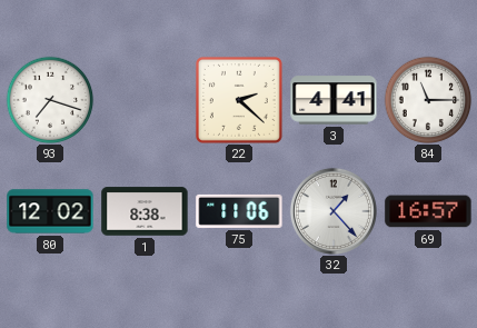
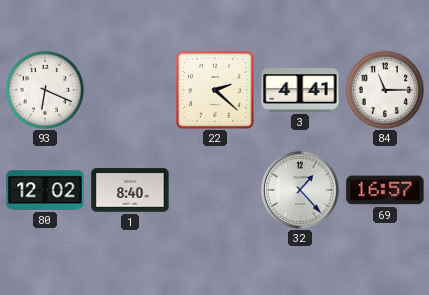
93: 7:18 -> 6:19 (45, 90)
1: 8:38 -> 8:40 (130, 190)
75: 11:06 -> none (239, 211)
